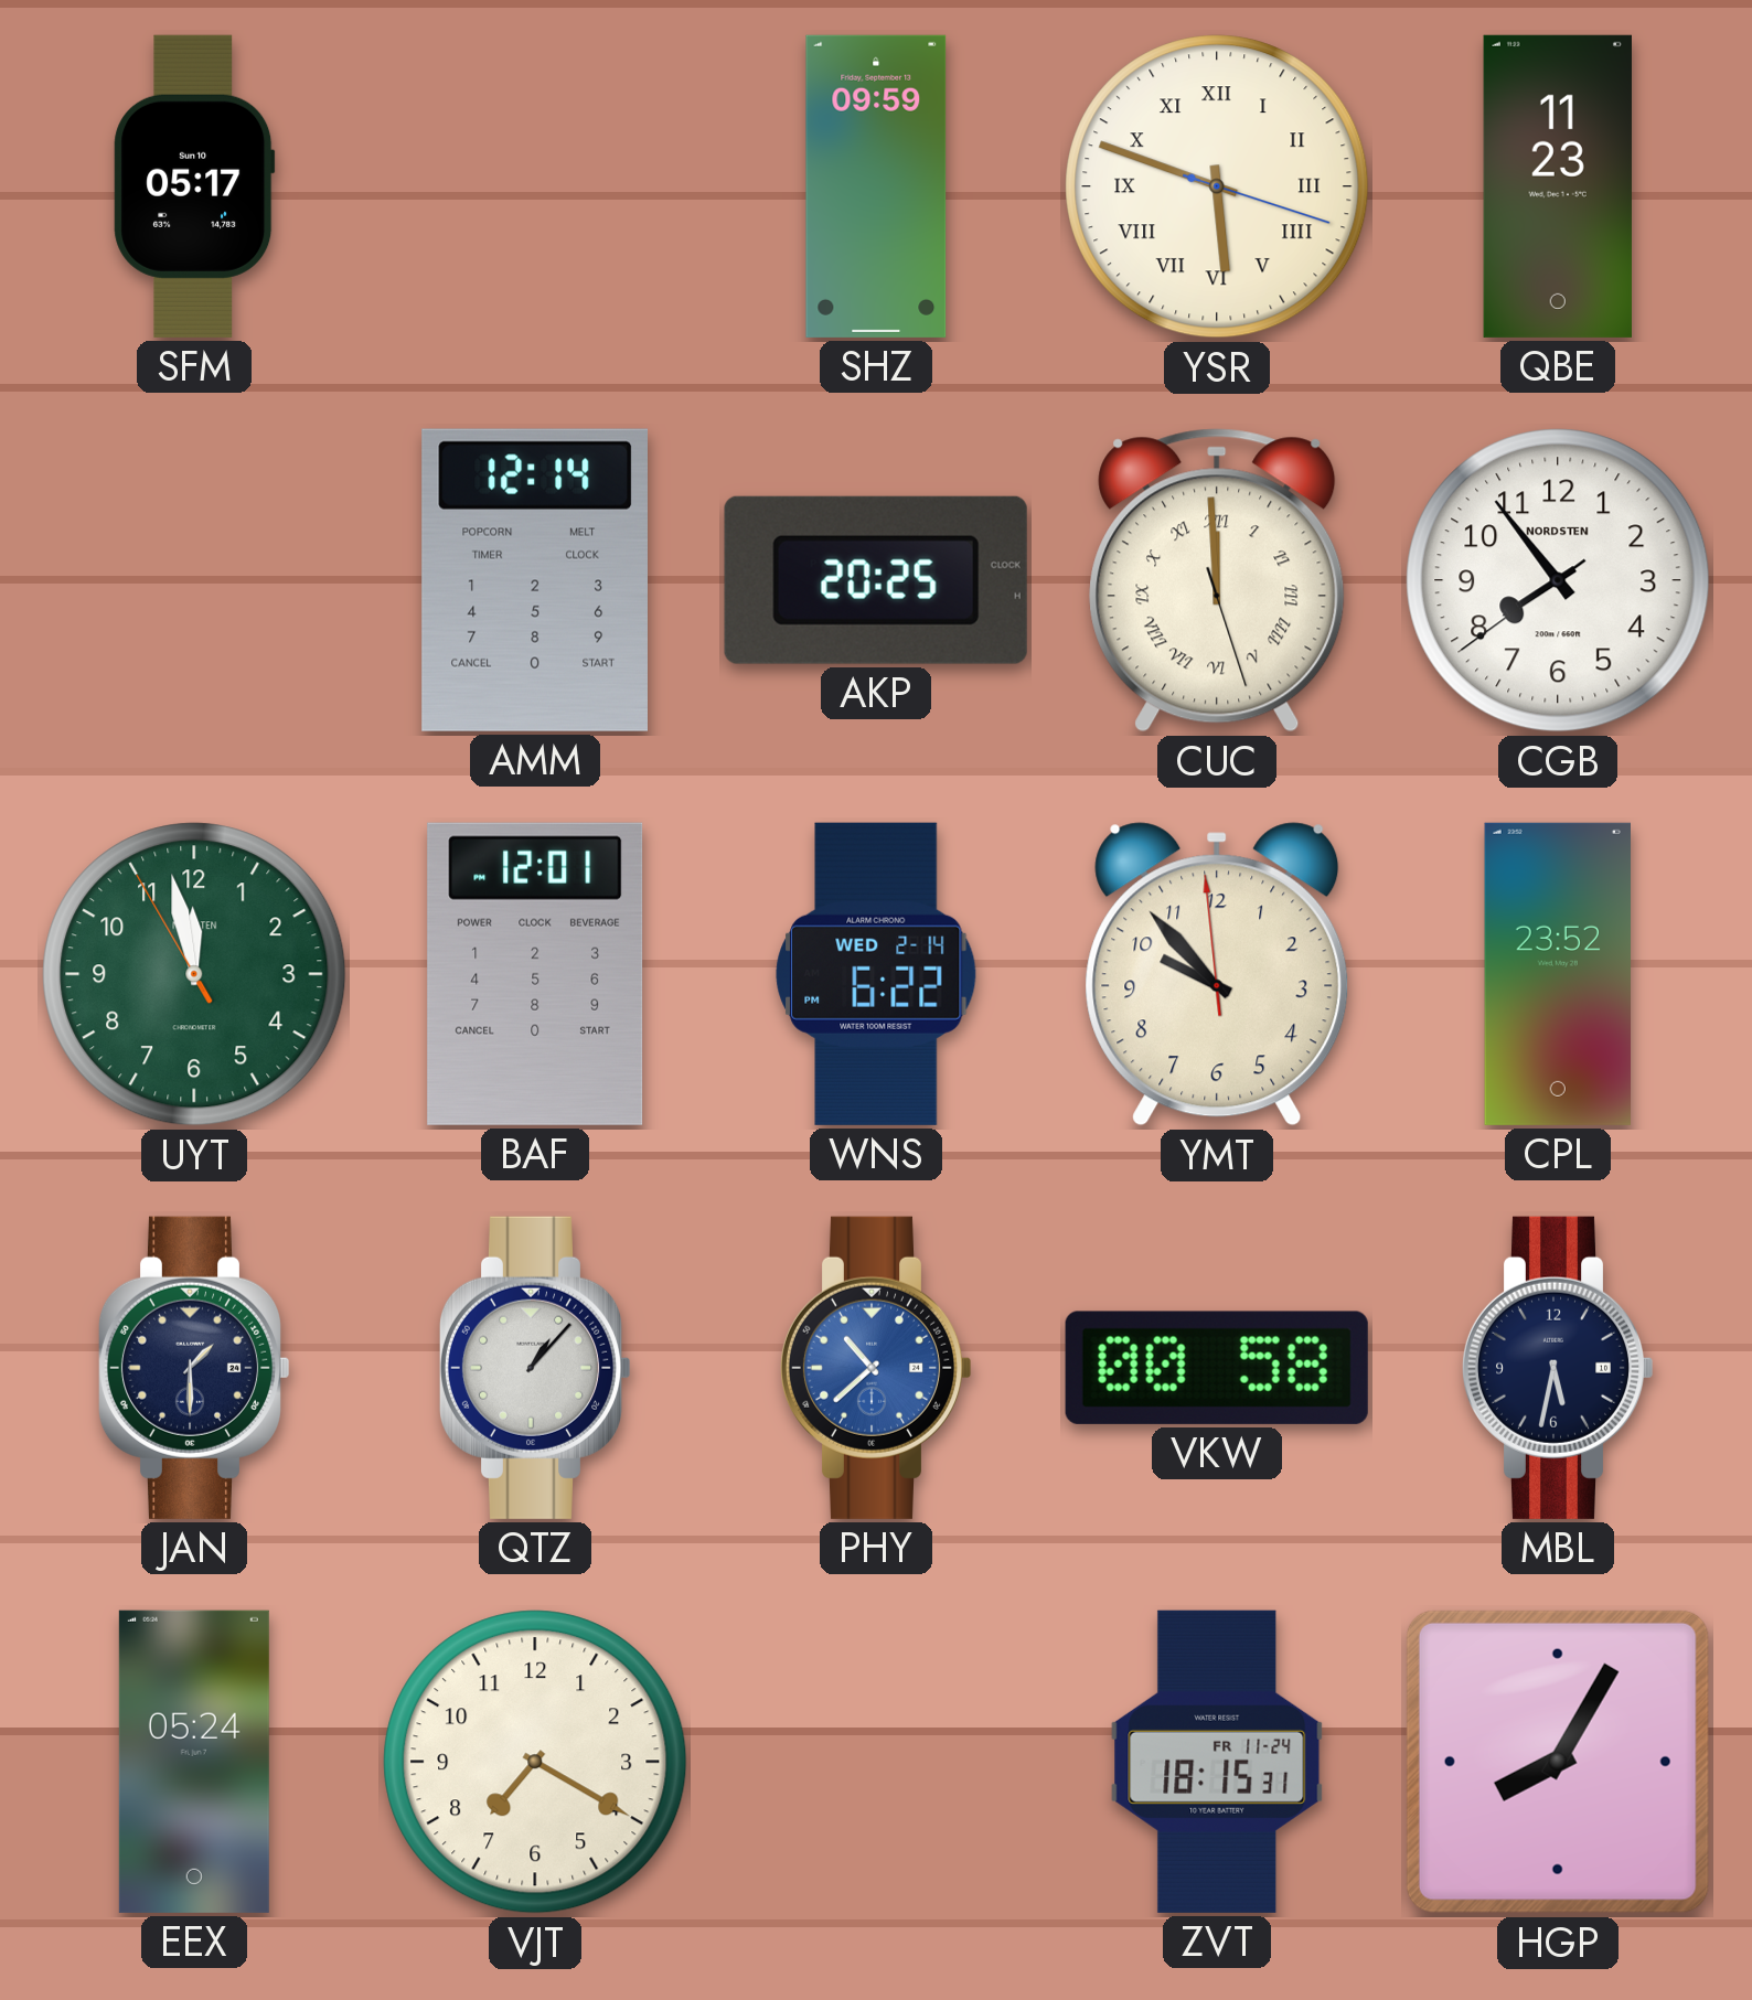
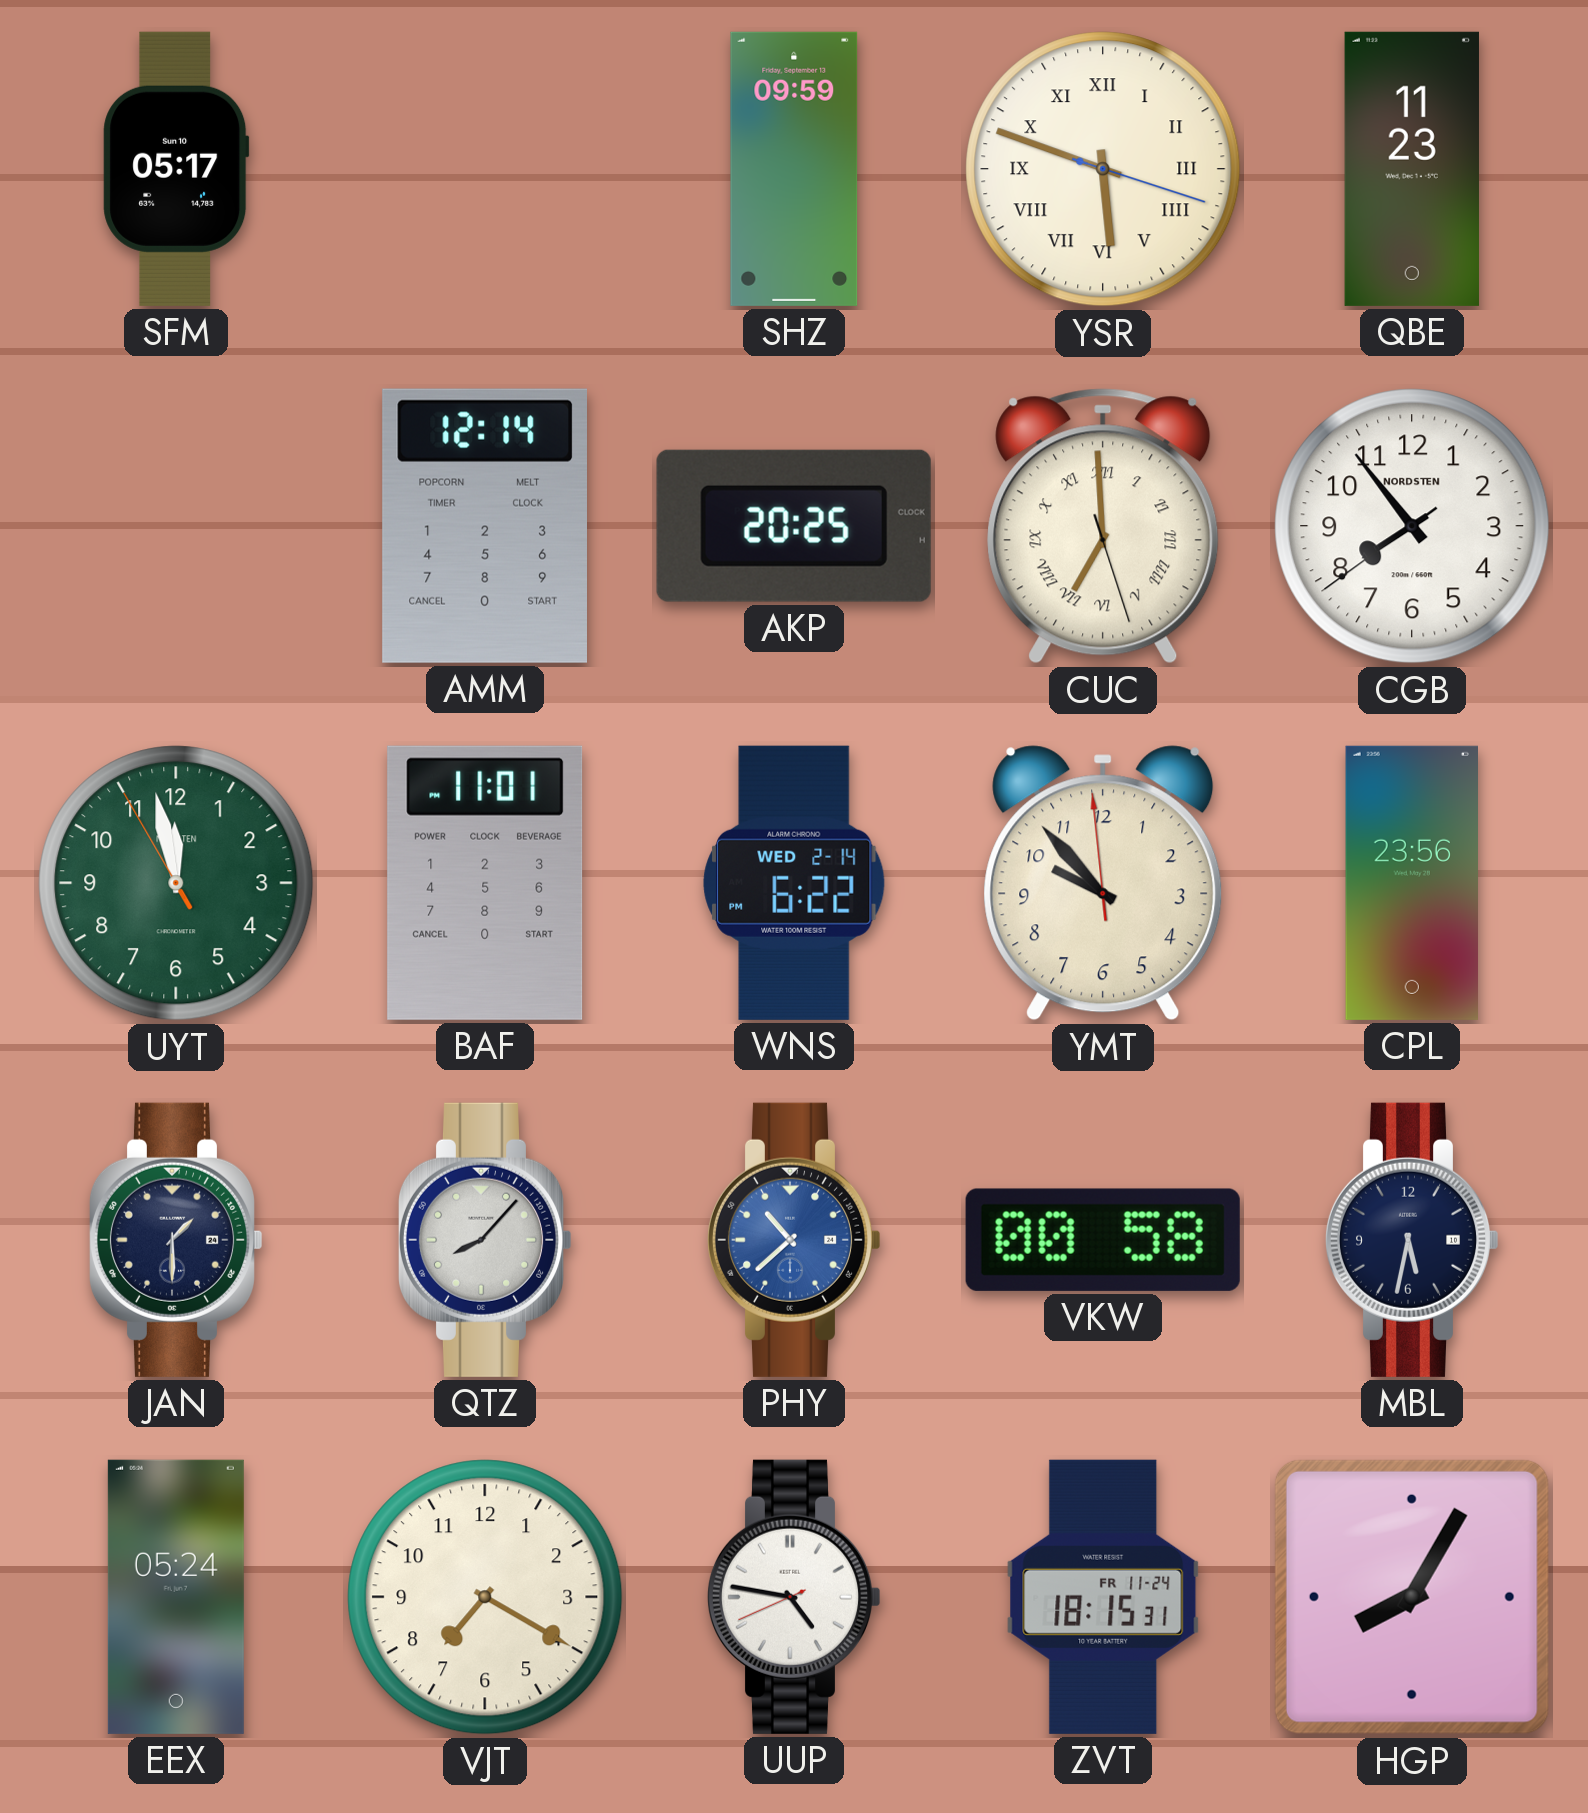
CUC: 11:59 -> 6:59 (1103, 526)
BAF: 12:01 -> 11:01 (485, 883)
CPL: 23:52 -> 23:56 (1411, 883)
QTZ: 1:07 -> 8:07 (485, 1240)
UUP: none -> 4:46 (794, 1597)
